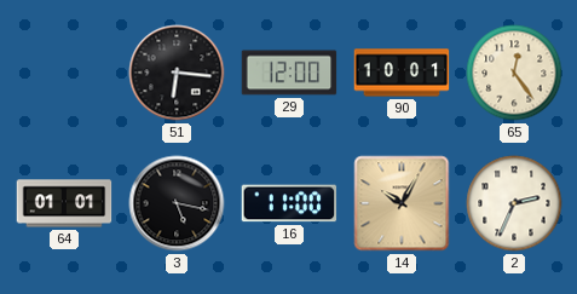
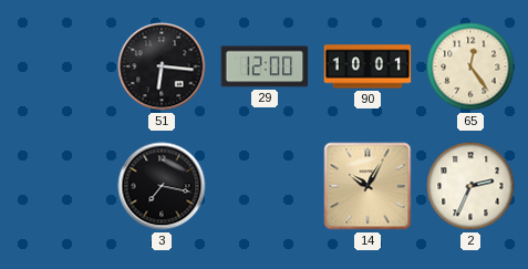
64: 01:01 -> none (64, 203)
3: 5:17 -> 7:17 (162, 186)
16: 11:00 -> none (289, 203)
